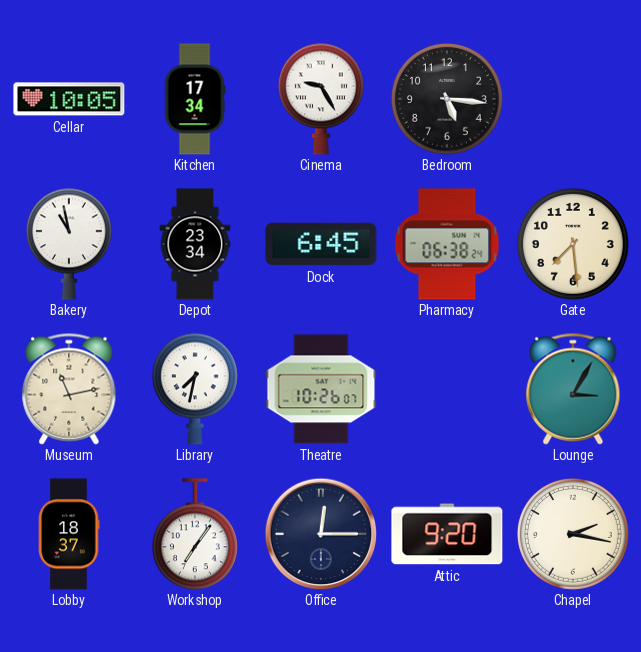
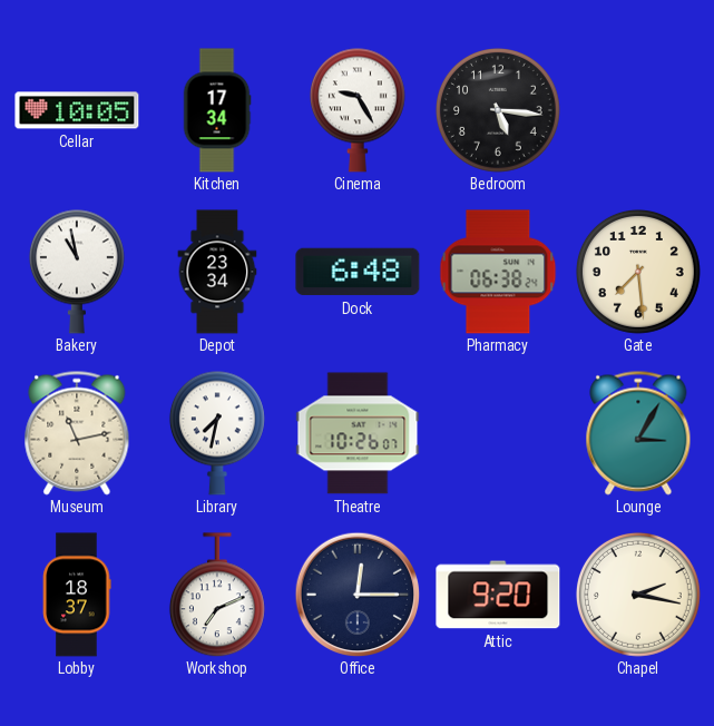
Dock: 6:45 -> 6:48 (358, 272)
Workshop: 7:06 -> 7:11 (217, 595)
